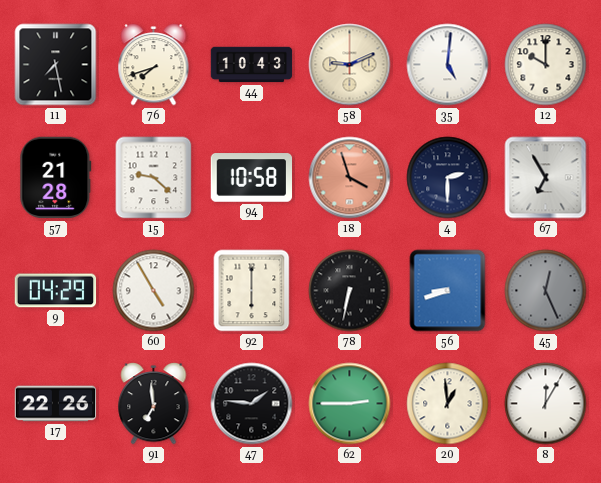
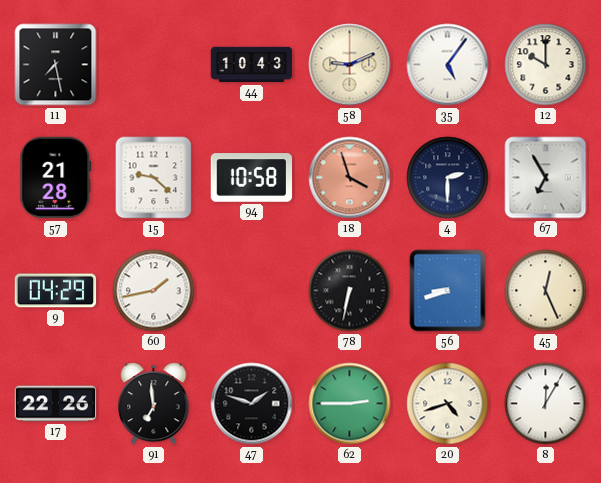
76: 7:42 -> none (154, 65)
35: 5:01 -> 5:06 (448, 65)
60: 4:55 -> 1:43 (154, 291)
92: 6:00 -> none (252, 291)
45 dial: grey -> cream (546, 291)
47: 1:46 -> 1:48 (252, 404)
20: 12:59 -> 4:42 (448, 404)
